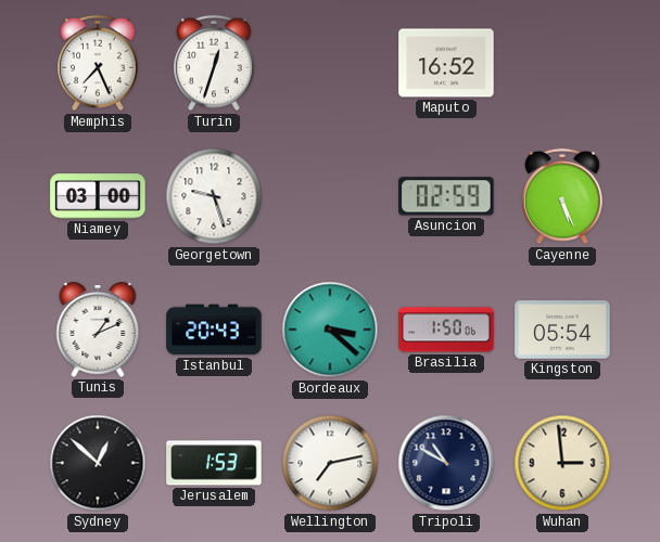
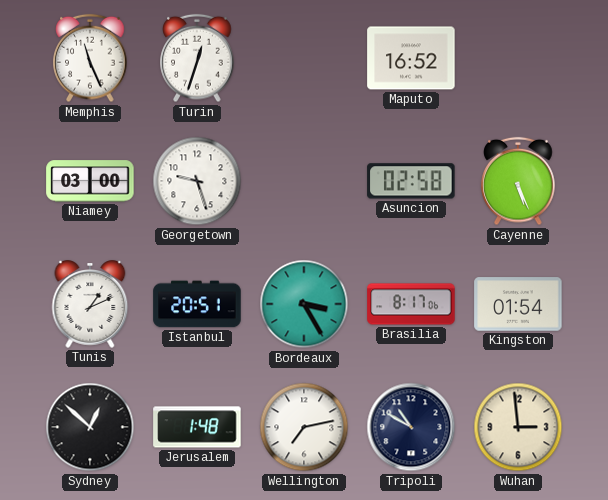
Memphis: 7:26 -> 11:26 (90, 58)
Asuncion: 02:59 -> 02:58 (411, 181)
Istanbul: 20:43 -> 20:51 (197, 304)
Bordeaux: 3:22 -> 3:25 (304, 304)
Brasilia: 1:50 -> 8:17 (411, 304)
Kingston: 05:54 -> 01:54 (518, 304)
Jerusalem: 1:53 -> 1:48 (197, 427)
